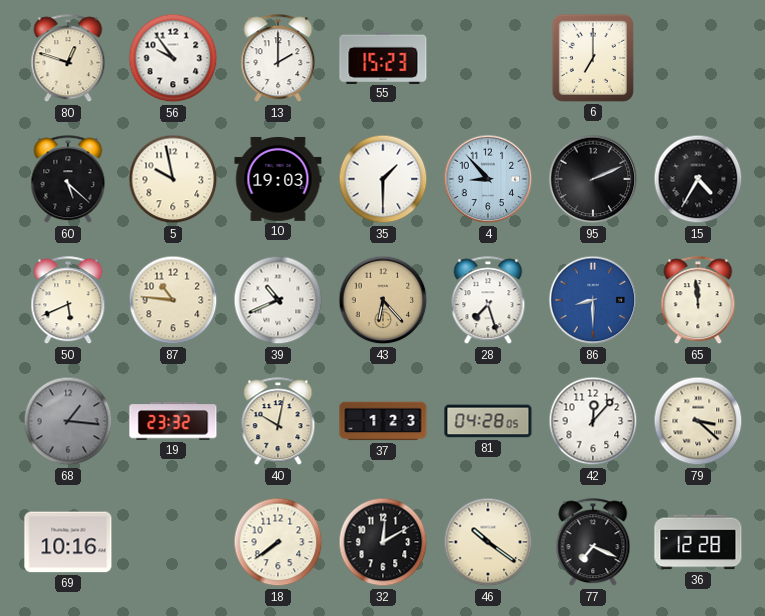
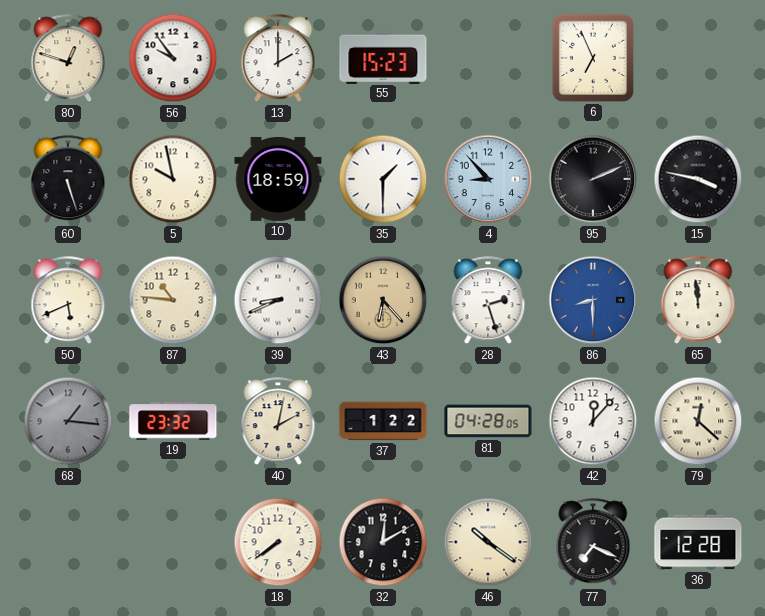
6: 7:00 -> 6:56 (593, 58)
60: 5:22 -> 5:27 (68, 180)
10: 19:03 -> 18:59 (278, 179)
15: 4:35 -> 3:47 (698, 179)
39: 10:41 -> 8:41 (278, 300)
28: 7:27 -> 2:27 (488, 301)
40: 10:02 -> 2:02 (278, 422)
37: 1:23 -> 1:22 (383, 421)
79: 3:22 -> 12:22 (698, 421)
69: 10:16 -> none (68, 542)
